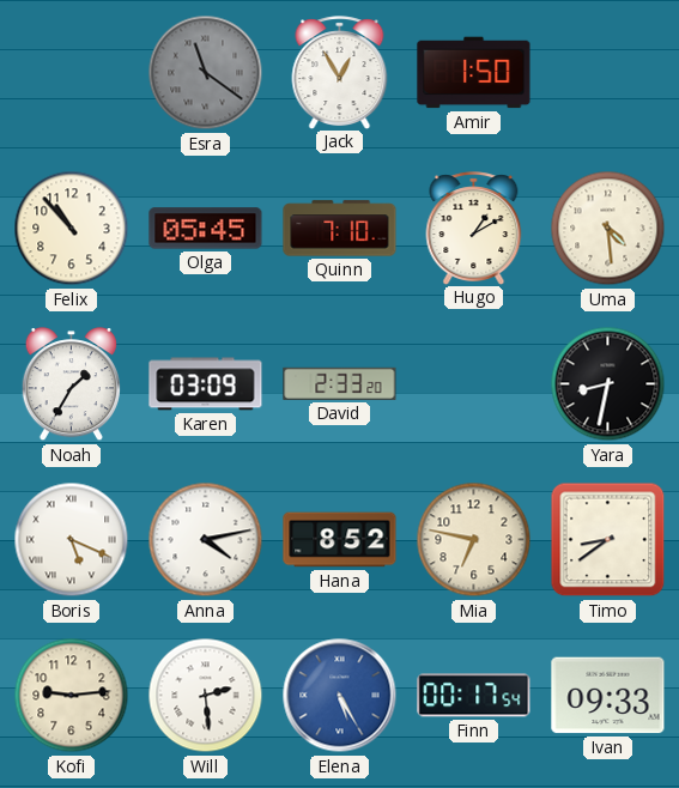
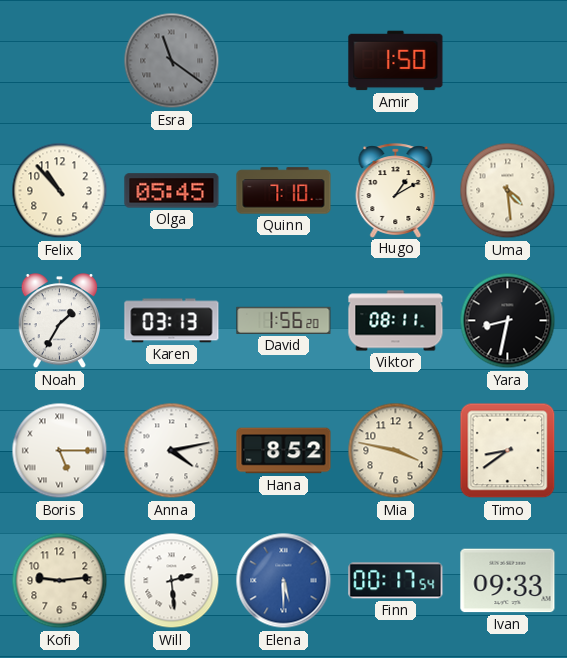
Jack: 12:55 -> none (340, 72)
Karen: 03:09 -> 03:13 (172, 321)
David: 2:33 -> 1:56 (284, 320)
Viktor: none -> 08:11 (396, 321)
Boris: 5:19 -> 5:15 (60, 451)
Mia: 6:47 -> 3:47 (396, 451)
Elena: 5:25 -> 5:30 (284, 581)
